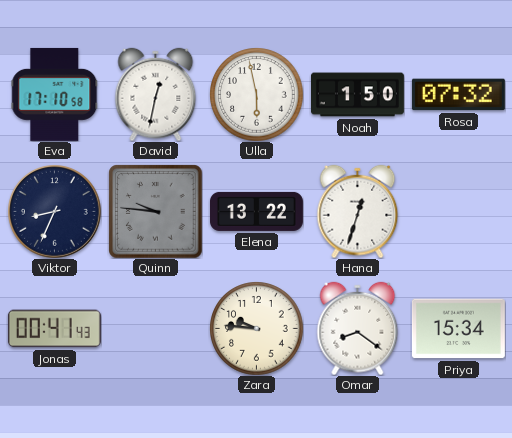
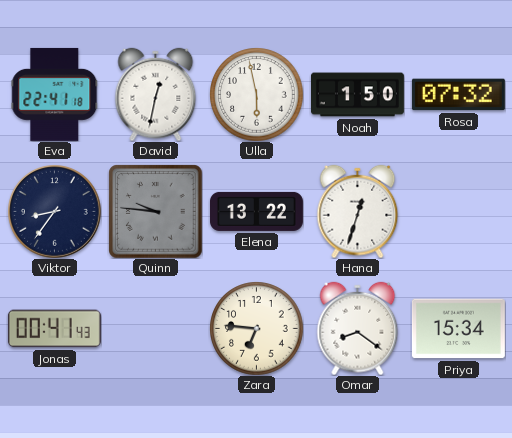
Eva: 17:10 -> 22:41 (55, 94)
Viktor: 8:34 -> 8:36 (55, 212)
Zara: 9:46 -> 6:46 (256, 328)
